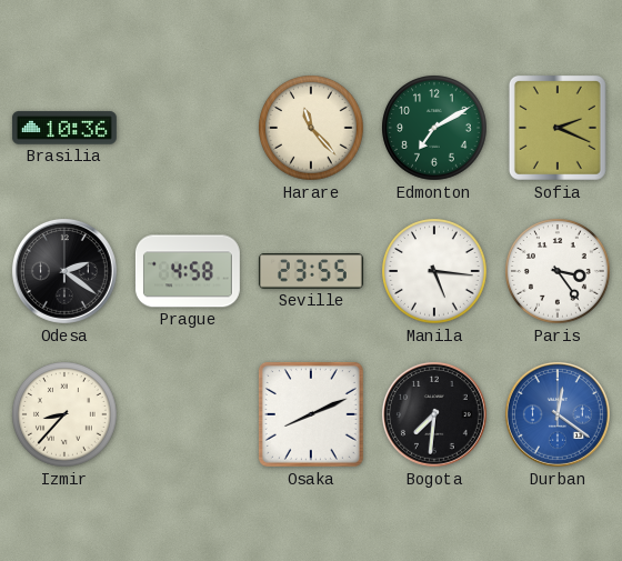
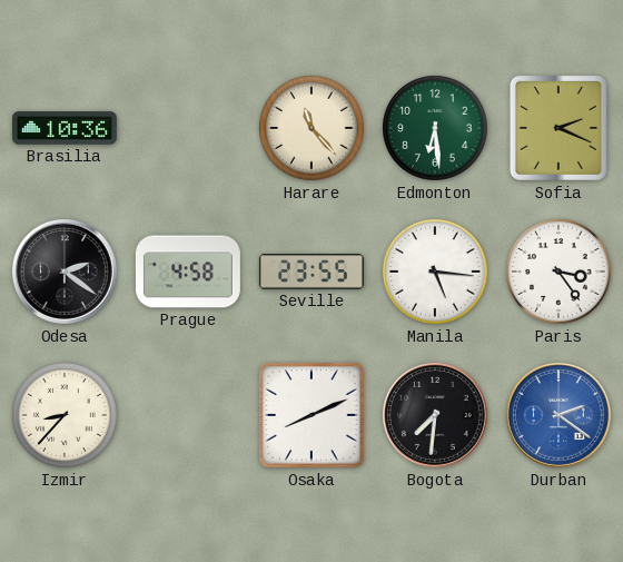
Edmonton: 7:10 -> 6:29 (435, 128)
Durban: 12:21 -> 2:21 (558, 415)
